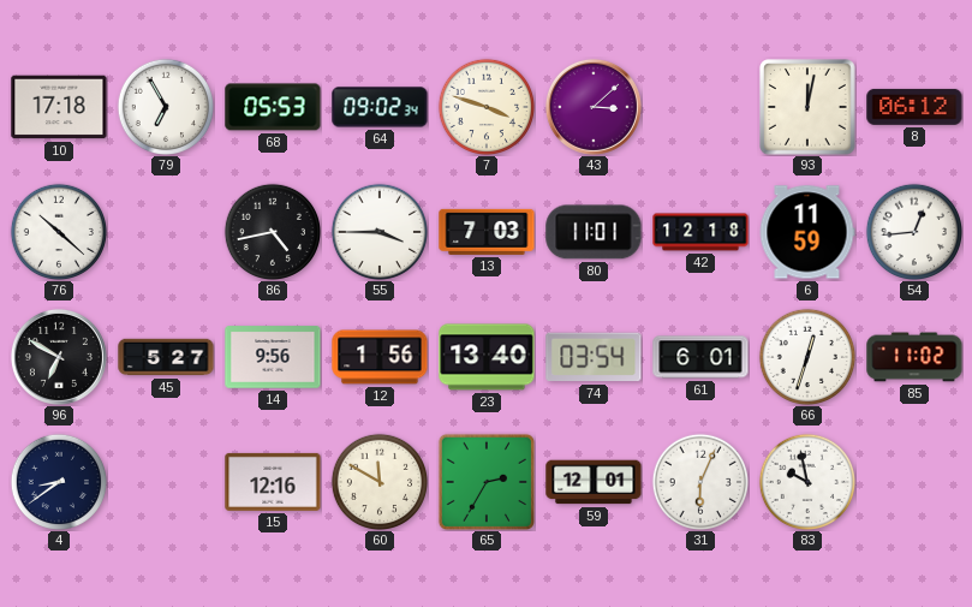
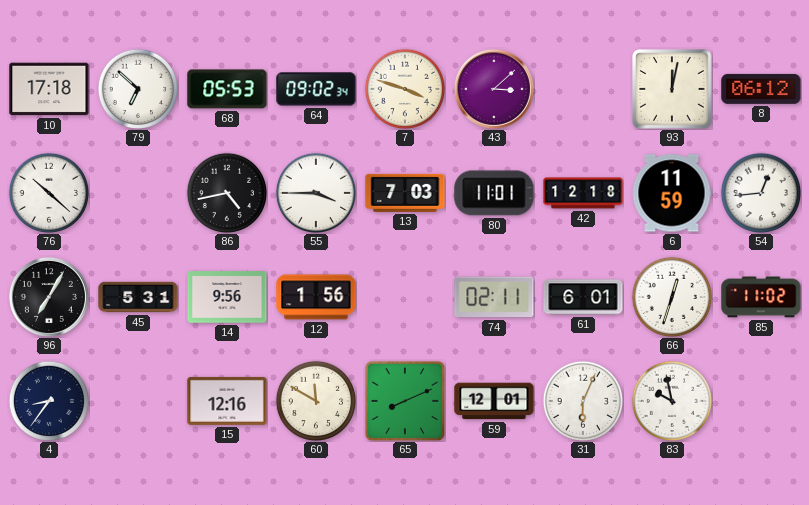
79: 6:55 -> 6:52 (137, 88)
96: 6:50 -> 7:05 (49, 297)
45: 5:27 -> 5:31 (138, 297)
23: 13:40 -> none (487, 357)
74: 03:54 -> 02:11 (494, 297)
4: 8:39 -> 8:36 (48, 400)
65: 2:35 -> 8:11 (405, 401)
